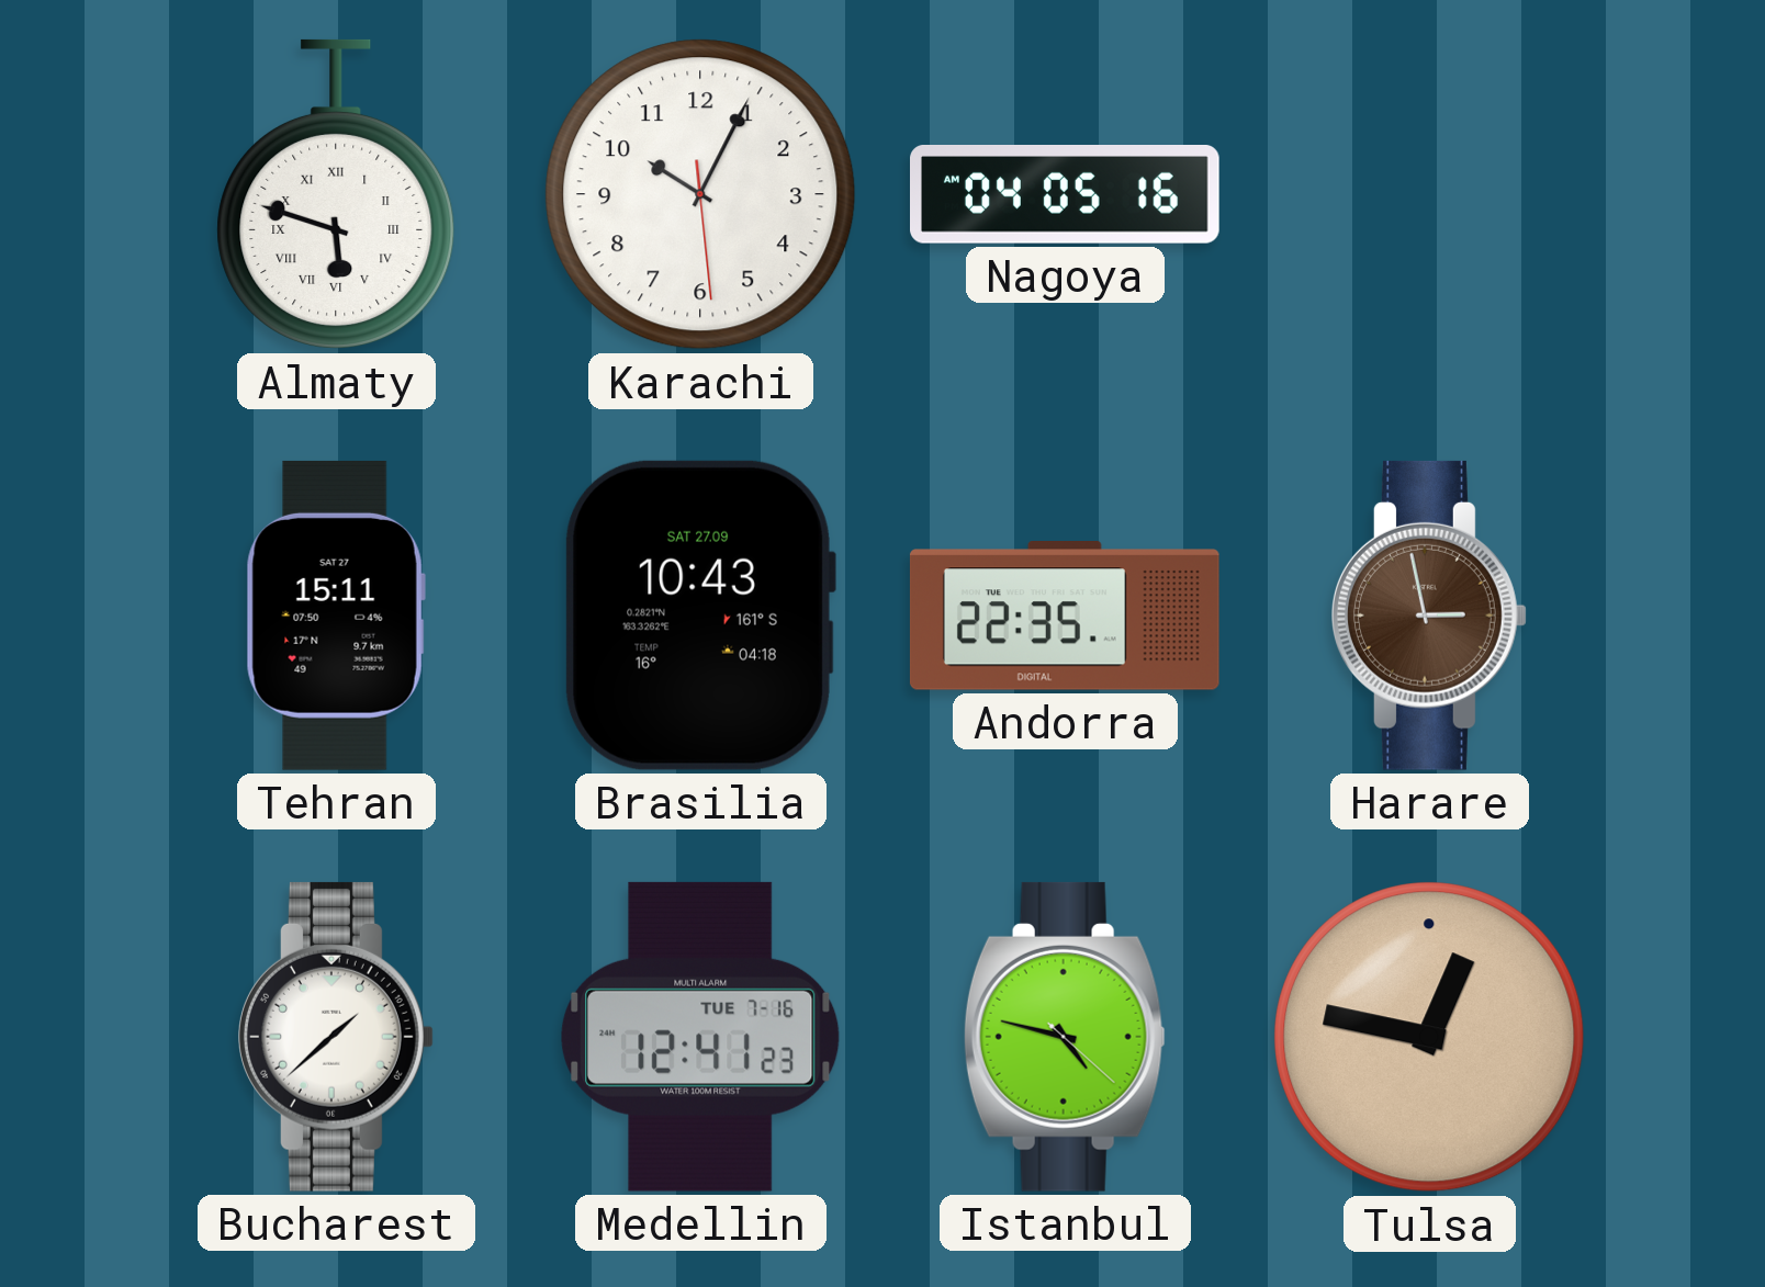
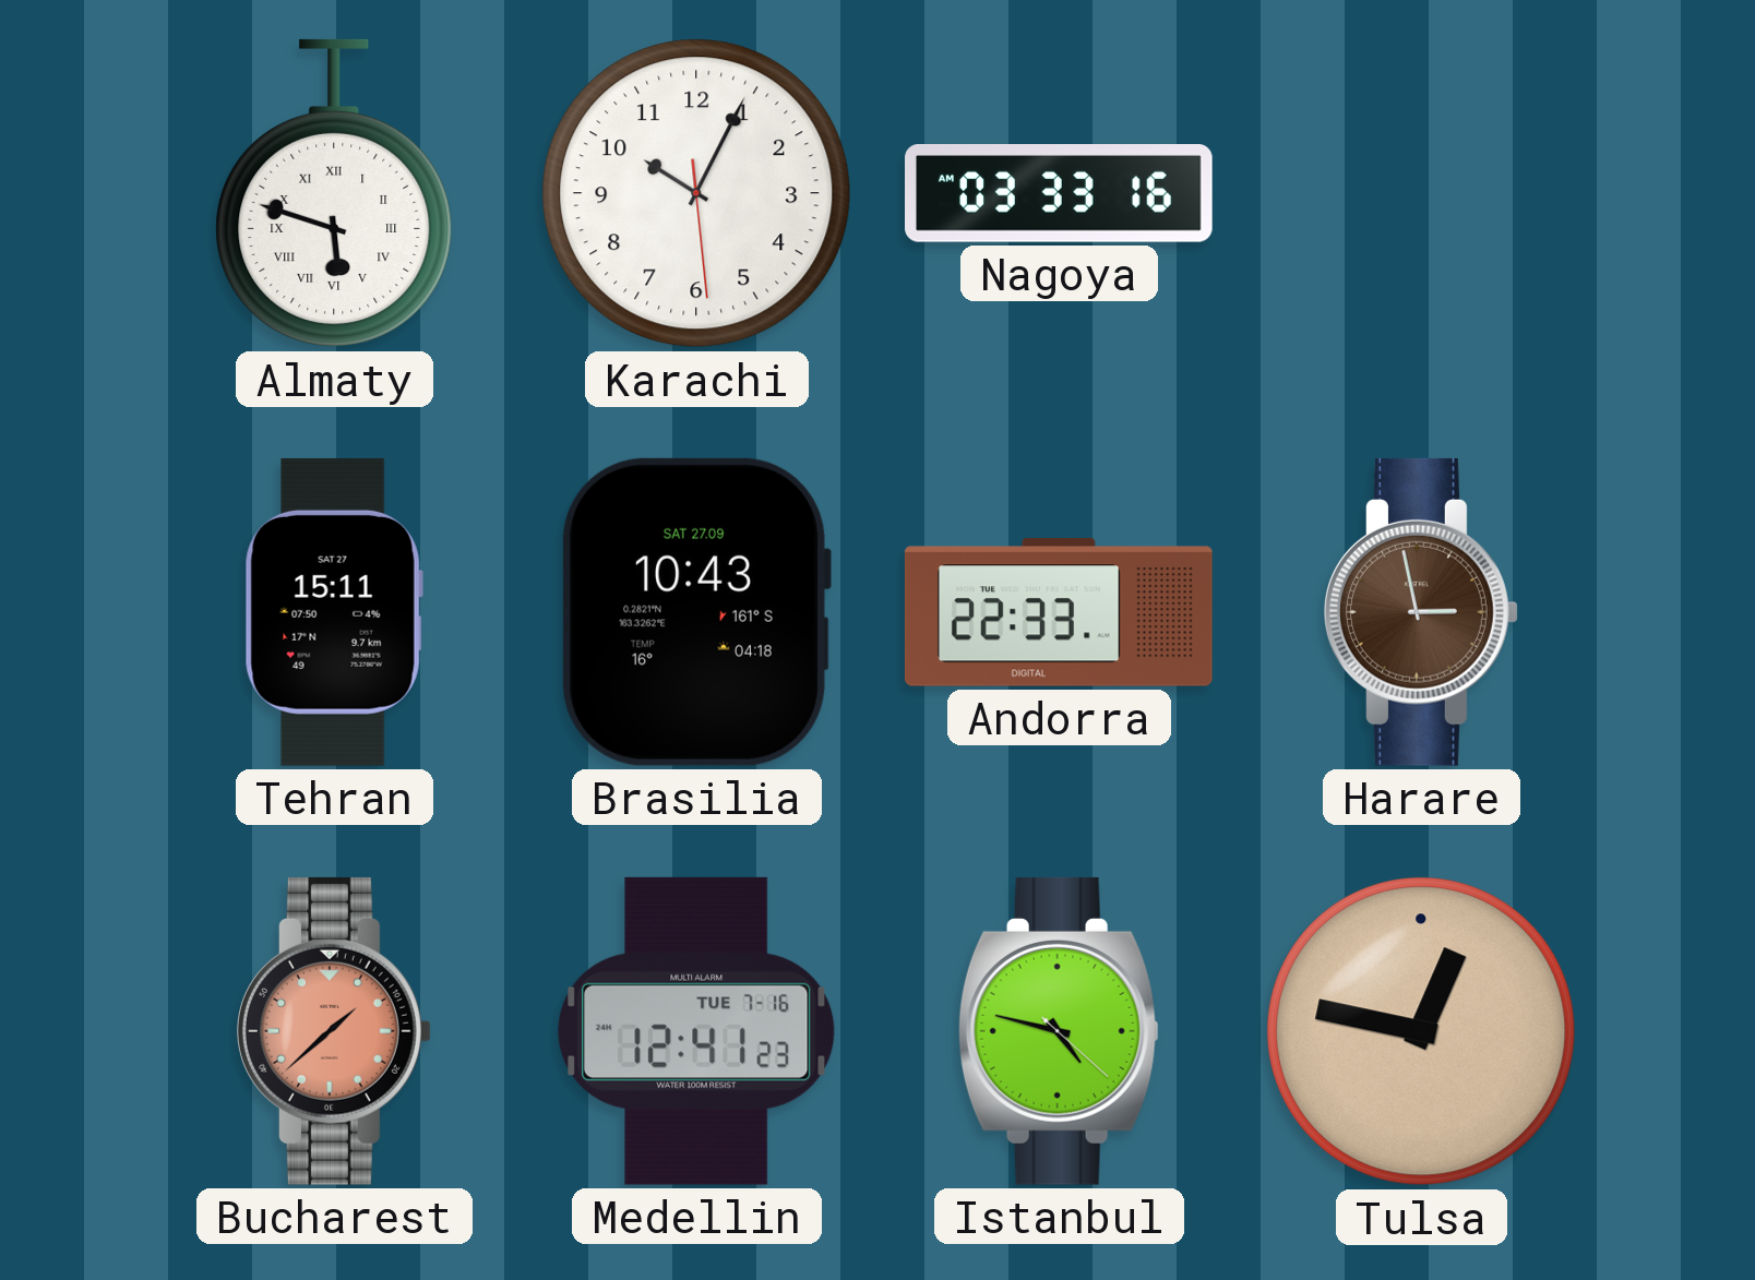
Nagoya: 04:05 -> 03:33 (1060, 194)
Andorra: 22:35 -> 22:33 (1059, 613)
Bucharest dial: white -> salmon (335, 1031)
